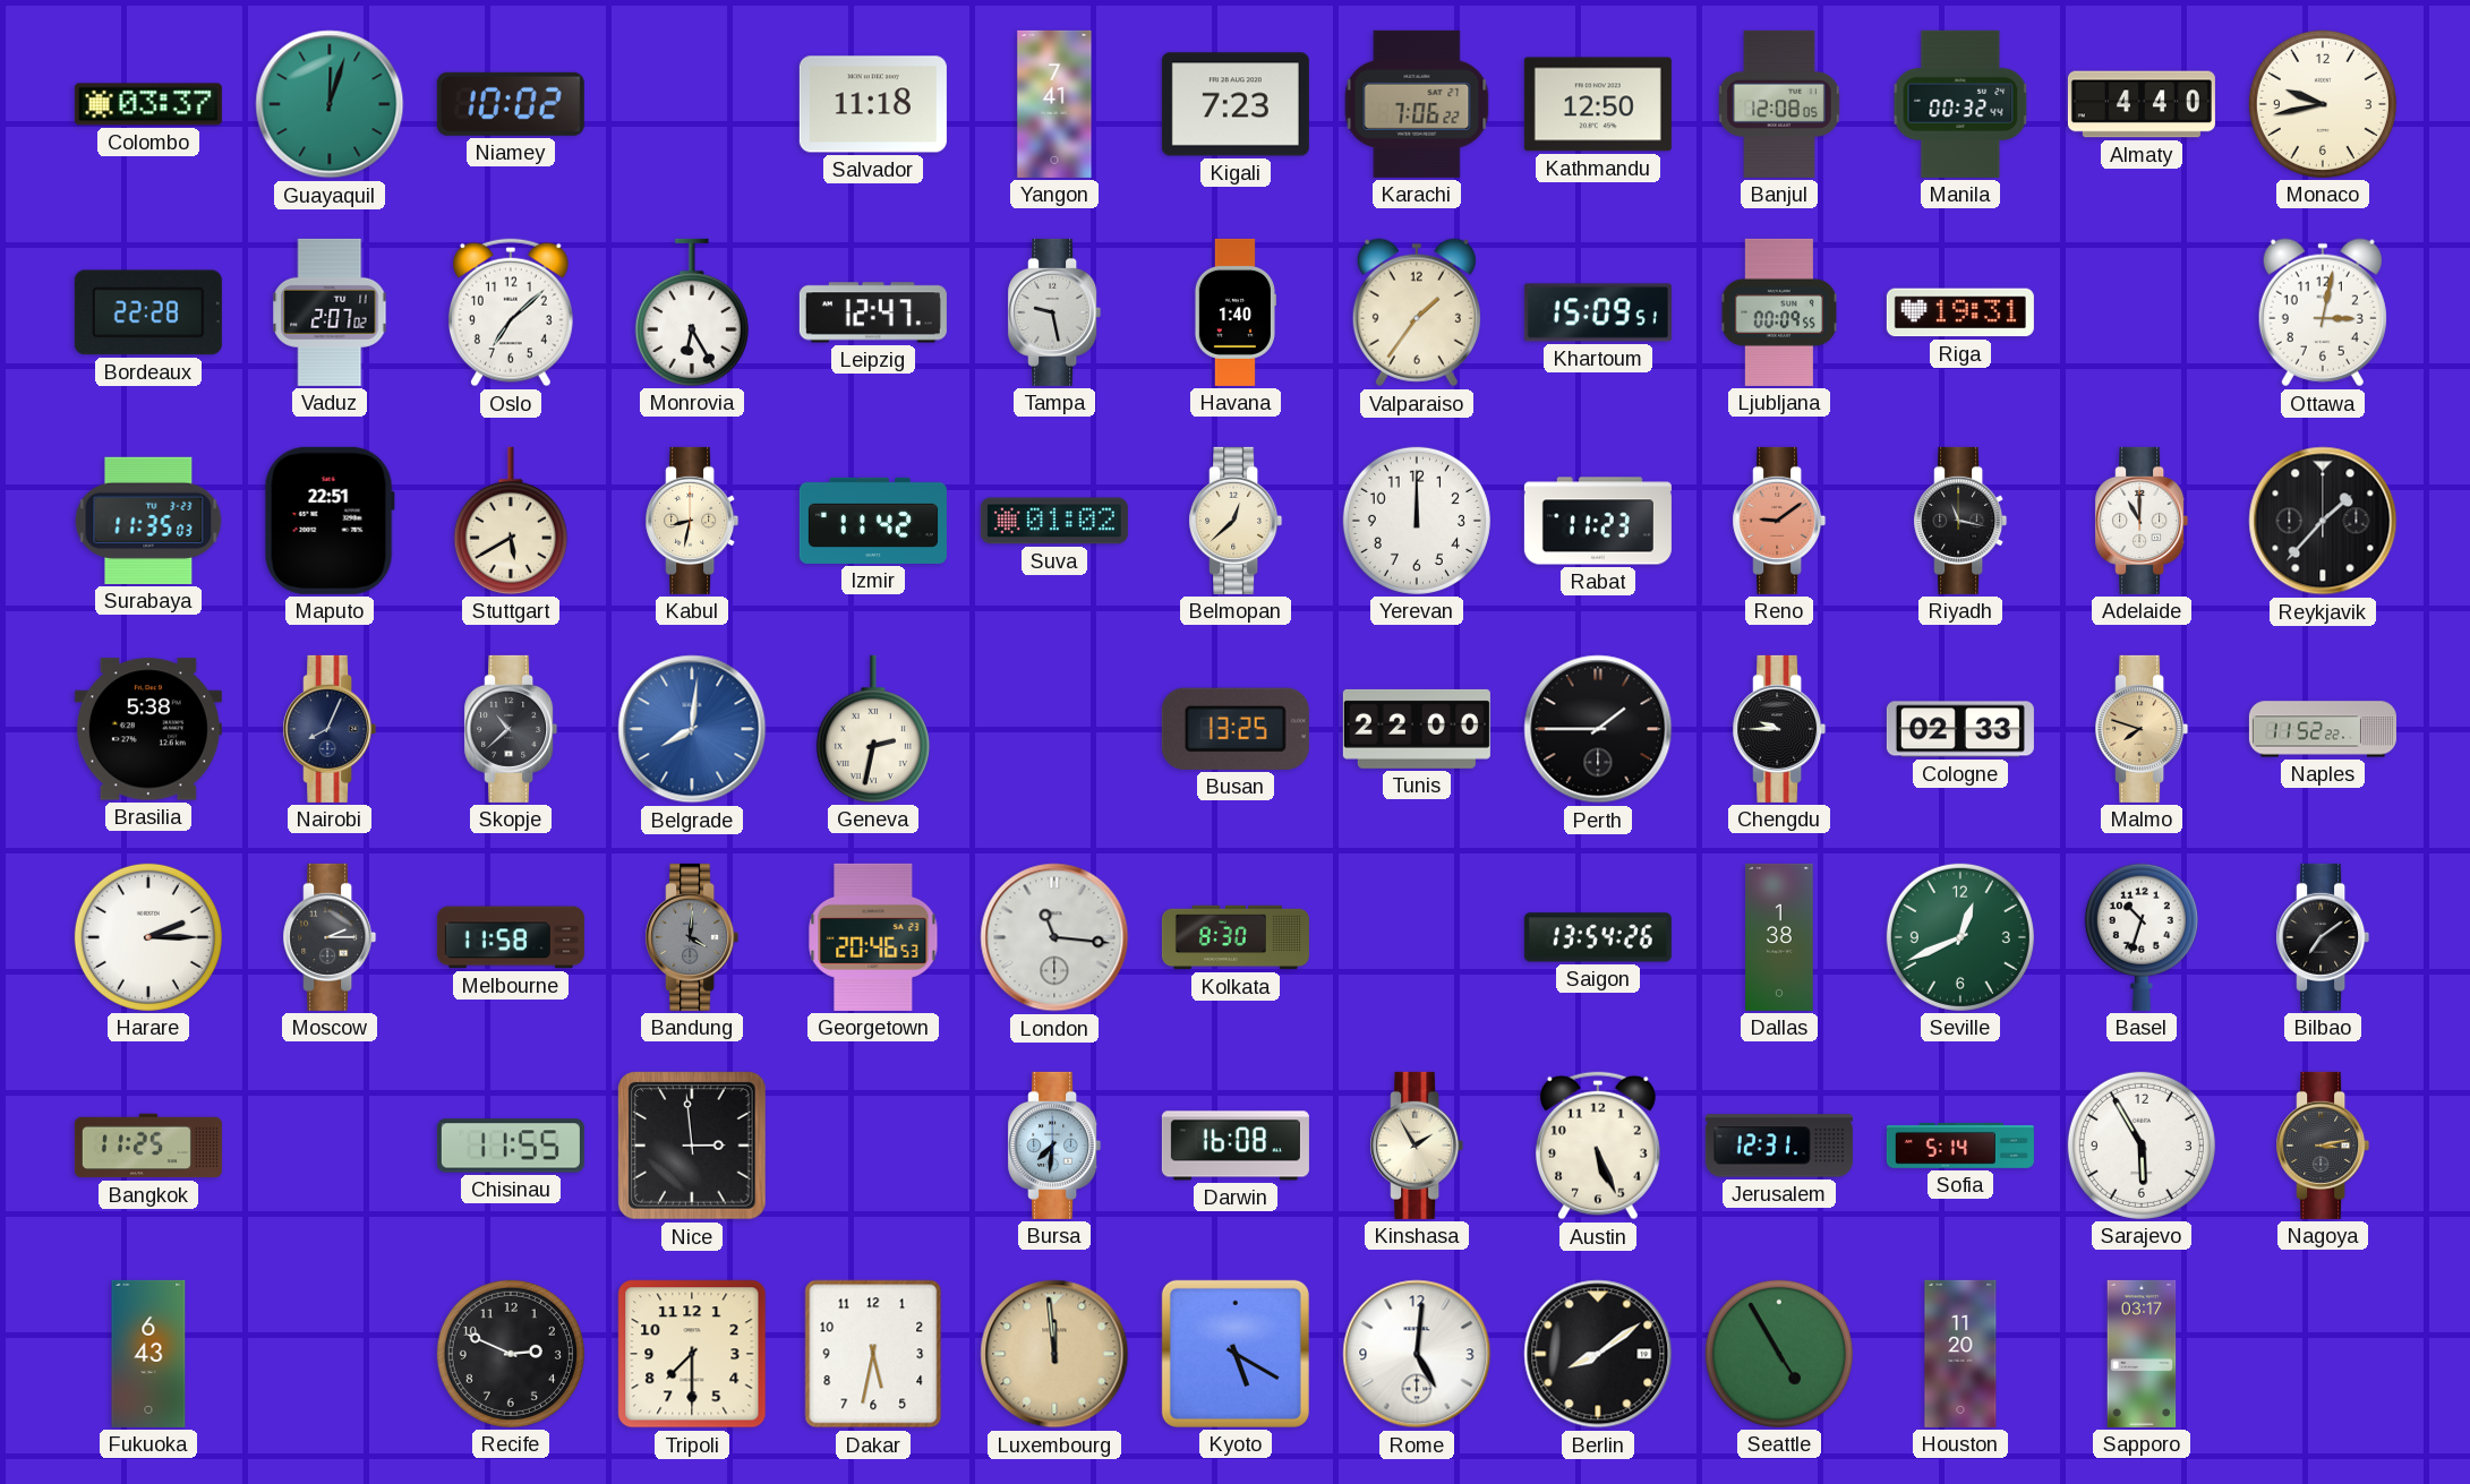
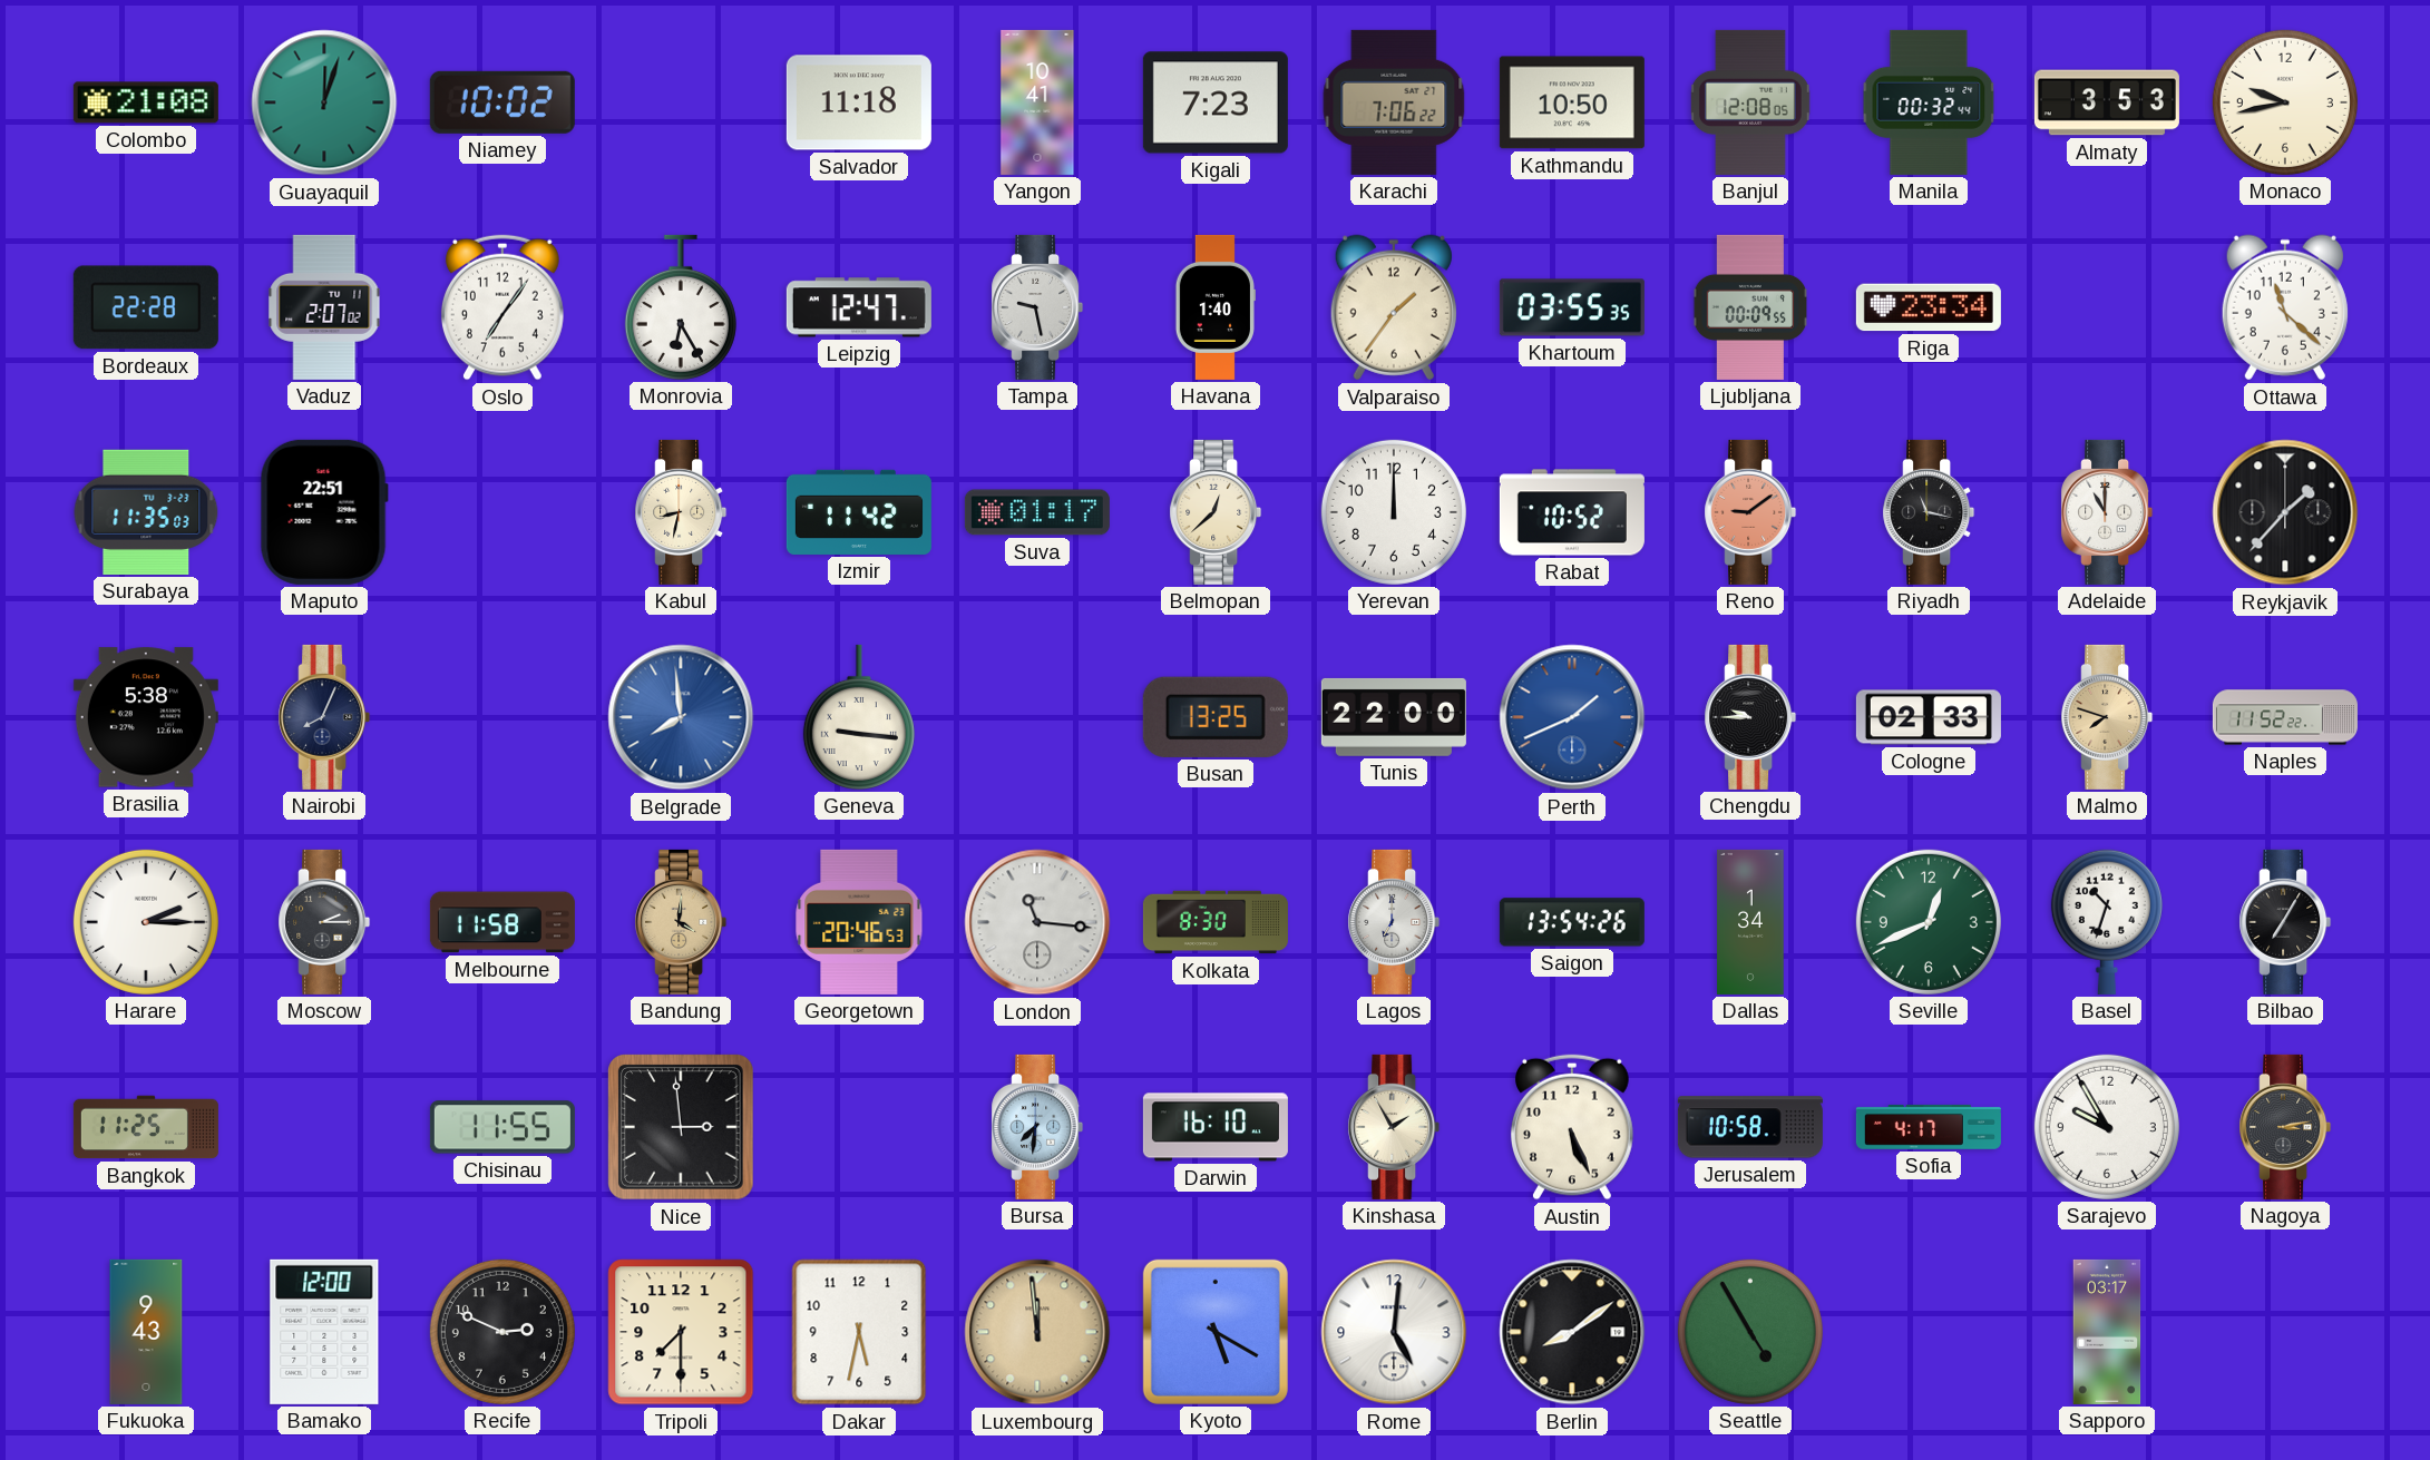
Colombo: 03:37 -> 21:08 (146, 102)
Yangon: 7:41 -> 10:41 (1037, 102)
Kathmandu: 12:50 -> 10:50 (1572, 102)
Almaty: 4:40 -> 3:53 (2107, 102)
Oslo: 7:08 -> 7:06 (502, 307)
Khartoum: 15:09 -> 03:55 (1572, 307)
Riga: 19:31 -> 23:34 (1929, 307)
Ottawa: 3:02 -> 11:22 (2285, 307)
Stuttgart: 5:40 -> none (511, 521)
Suva: 01:02 -> 01:17 (1037, 512)
Rabat: 11:23 -> 10:52 (1572, 512)
Skopje: 10:38 -> none (511, 729)
Belgrade: 8:01 -> 7:59 (681, 717)
Geneva: 2:32 -> 9:16 (859, 717)
Perth: 1:45 -> 1:41 (1572, 717)
Perth dial: black -> blue (1572, 717)
Bandung dial: grey -> champagne (681, 922)
Lagos: none -> 7:00 (1394, 922)
Dallas: 1:38 -> 1:34 (1750, 922)
Bilbao: 7:09 -> 7:05 (2285, 922)
Darwin: 16:08 -> 16:10 (1216, 1127)
Jerusalem: 12:31 -> 10:58 (1750, 1127)
Sofia: 5:14 -> 4:17 (1929, 1127)
Sarajevo: 5:55 -> 9:55 (2107, 1127)
Fukuoka: 6:43 -> 9:43 (146, 1332)
Bamako: none -> 12:00 (324, 1332)
Houston: 11:20 -> none (1960, 1354)
